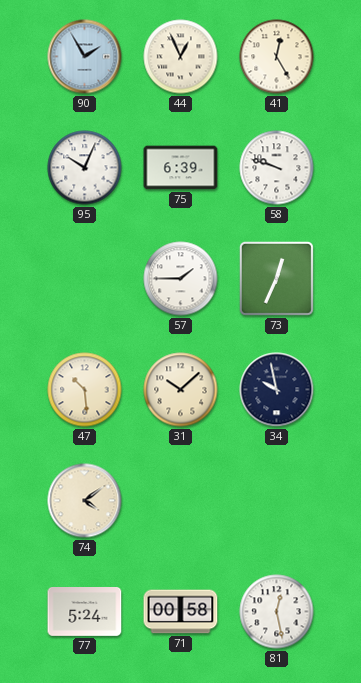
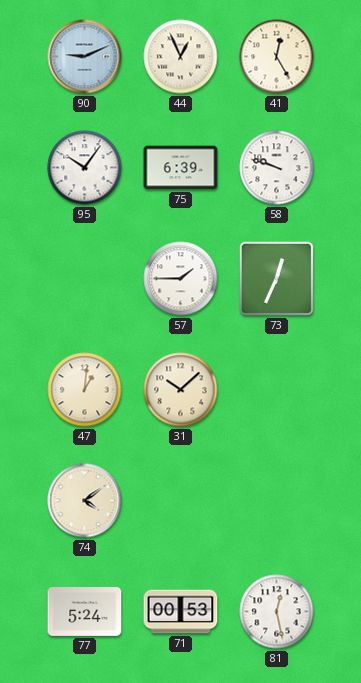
90: 1:55 -> 9:11 (85, 57)
95: 10:04 -> 10:06 (85, 168)
47: 10:29 -> 1:01 (85, 390)
34: 9:58 -> none (277, 390)
71: 00:58 -> 00:53 (181, 612)
